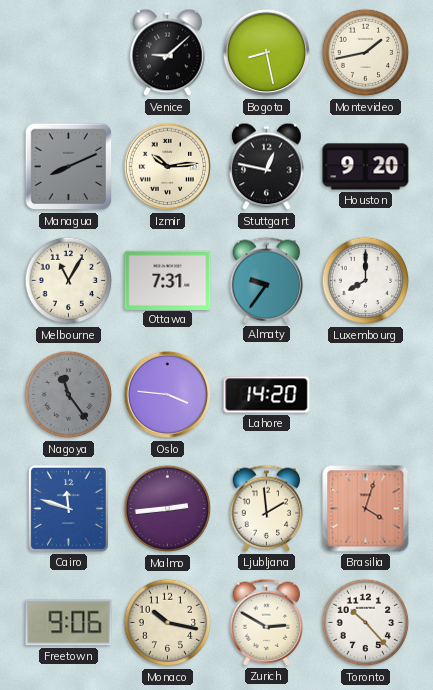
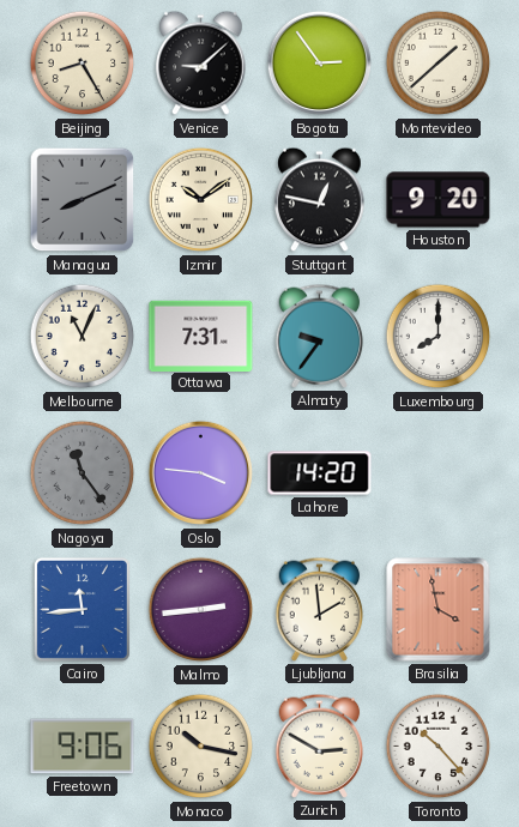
Beijing: none -> 8:25 (83, 64)
Bogota: 8:28 -> 2:54 (320, 64)
Montevideo: 1:43 -> 1:38 (439, 64)
Izmir: 10:14 -> 10:09 (201, 200)
Melbourne: 11:05 -> 11:04 (83, 337)
Cairo: 11:48 -> 11:44 (82, 609)
Brasilia: 4:03 -> 3:58 (439, 610)
